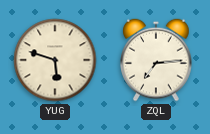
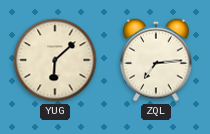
YUG: 5:48 -> 6:08 (55, 60)
